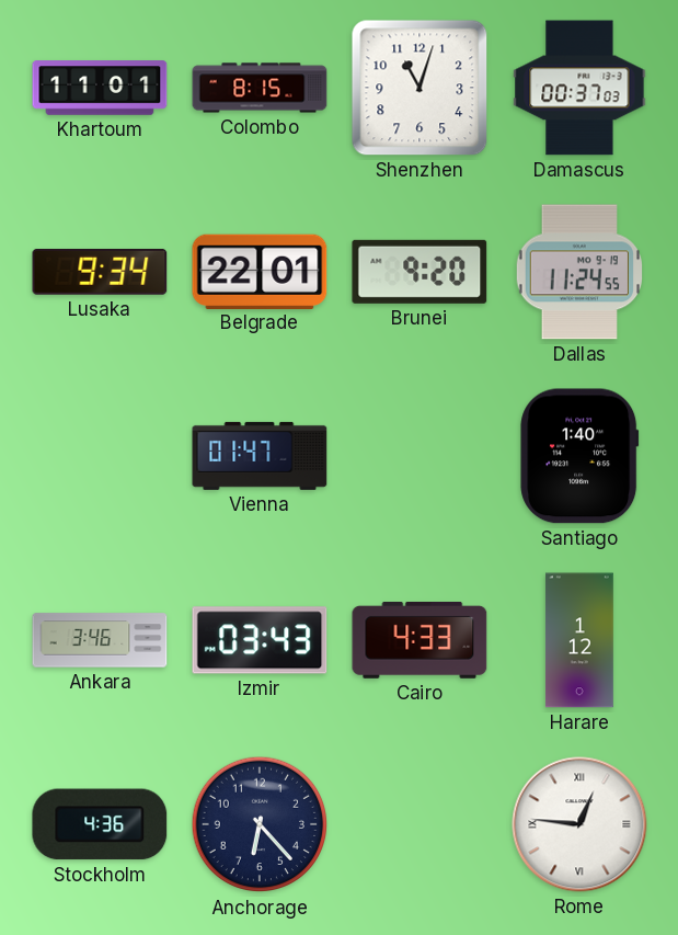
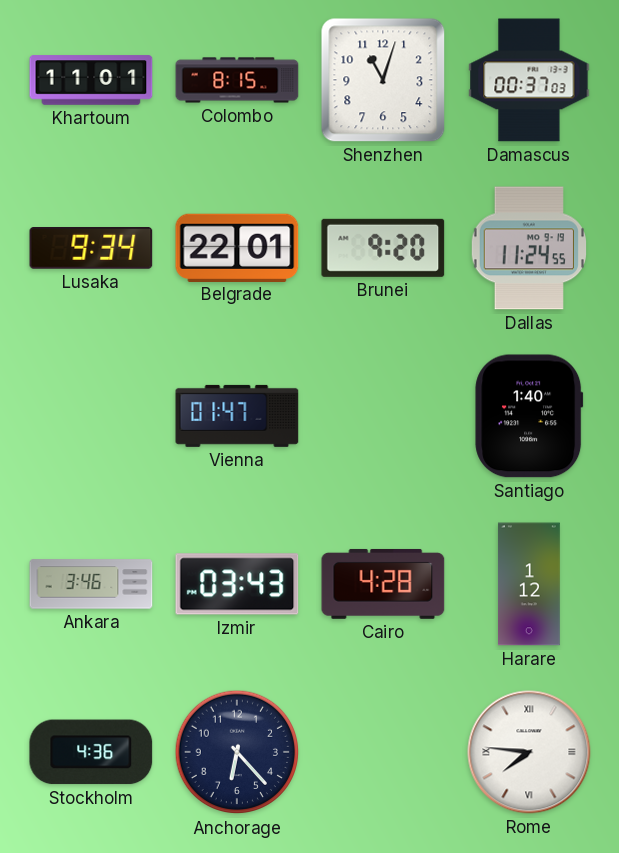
Cairo: 4:33 -> 4:28 (383, 584)
Rome: 12:46 -> 7:46 (529, 752)
